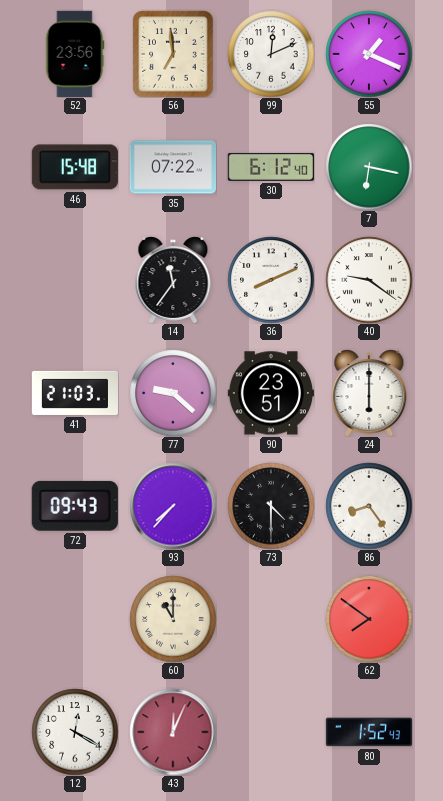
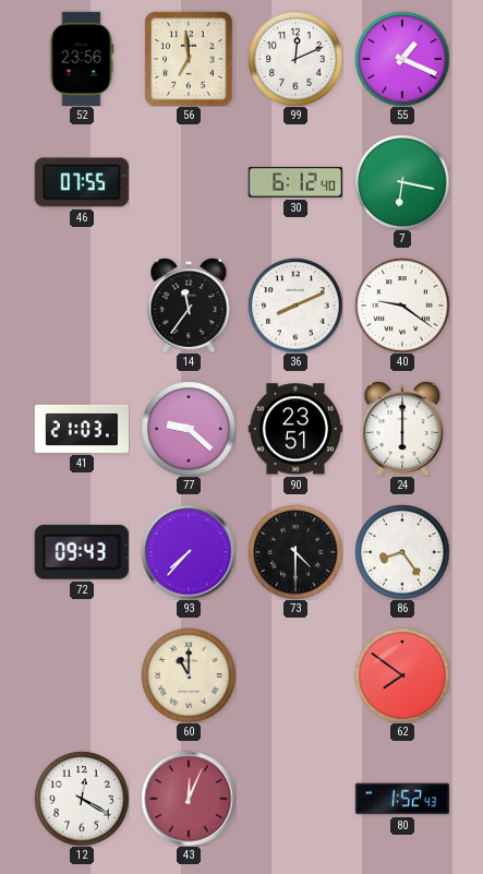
46: 15:48 -> 07:55 (82, 182)
35: 07:22 -> none (172, 167)
